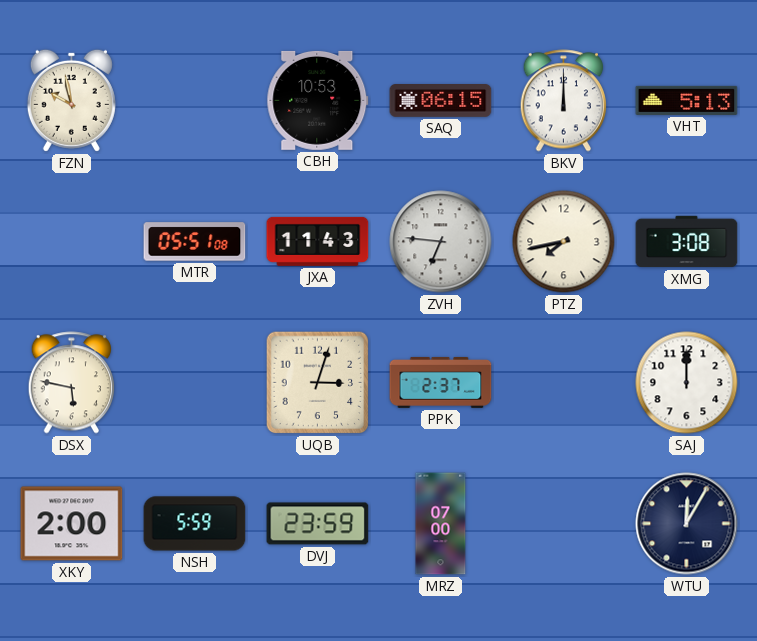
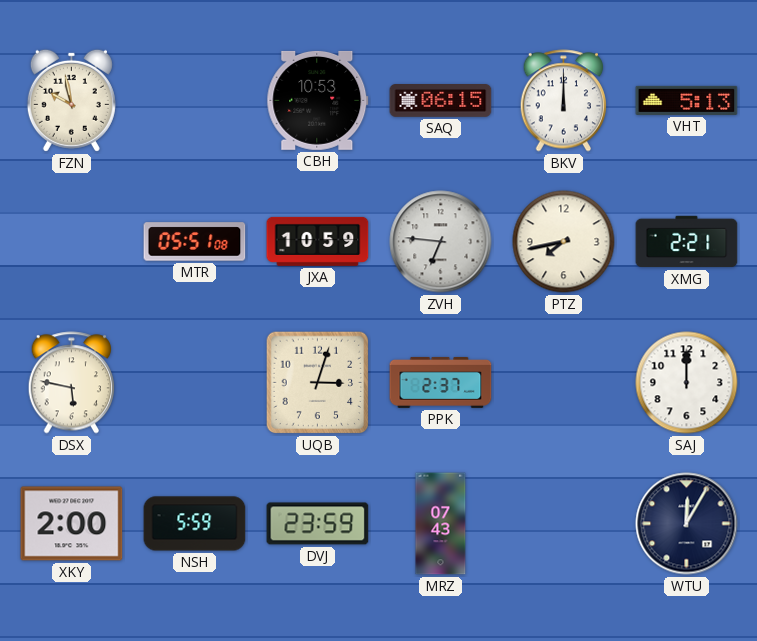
JXA: 11:43 -> 10:59 (318, 241)
XMG: 3:08 -> 2:21 (687, 242)
MRZ: 07:00 -> 07:43 (441, 524)
